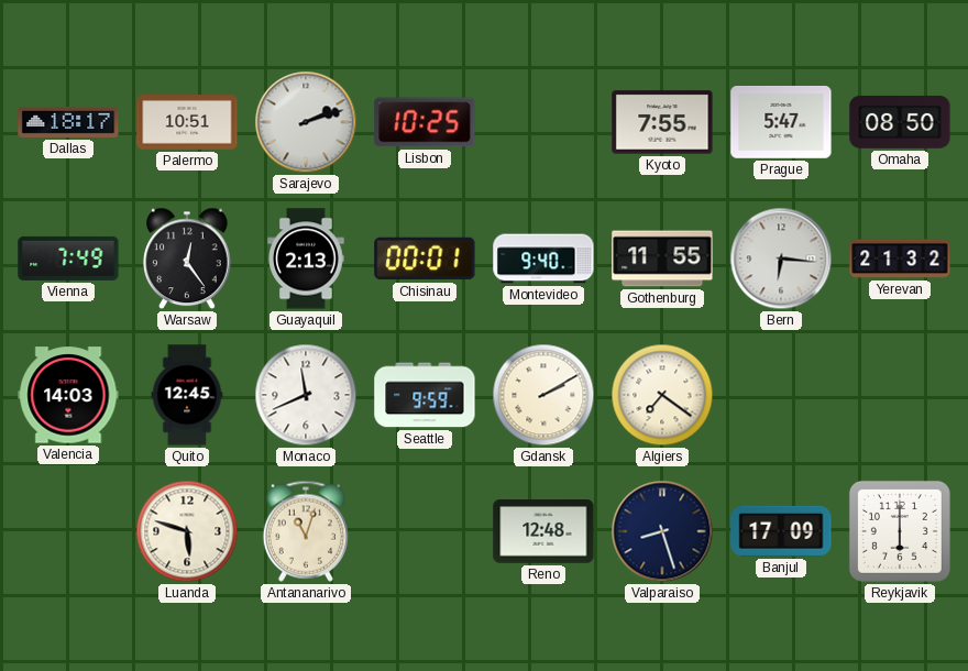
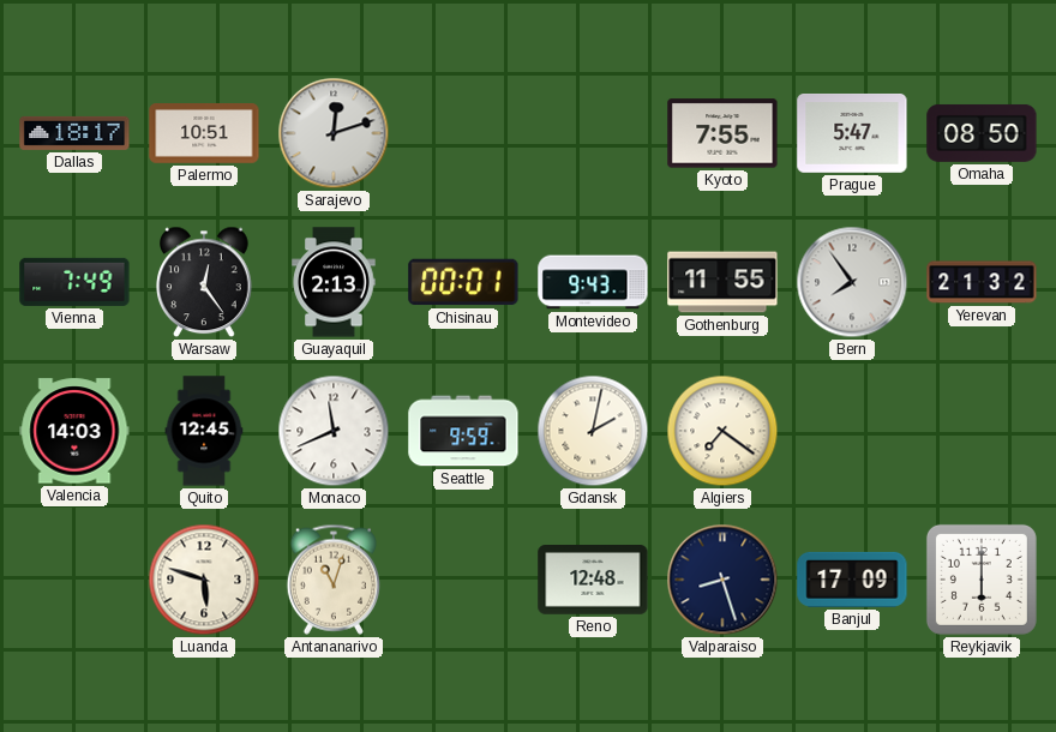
Sarajevo: 2:12 -> 12:12 (334, 133)
Lisbon: 10:25 -> none (425, 122)
Montevideo: 9:40 -> 9:43 (593, 282)
Bern: 6:16 -> 7:54 (852, 282)
Gdansk: 2:10 -> 2:02 (593, 431)
